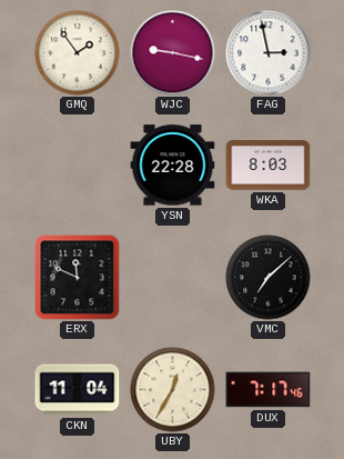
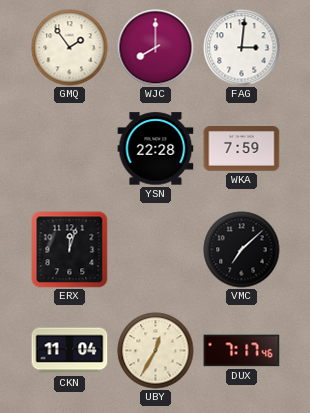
WJC: 9:17 -> 8:00 (156, 48)
FAG: 2:58 -> 3:01 (242, 48)
WKA: 8:03 -> 7:59 (242, 149)
ERX: 11:49 -> 12:03 (70, 250)
